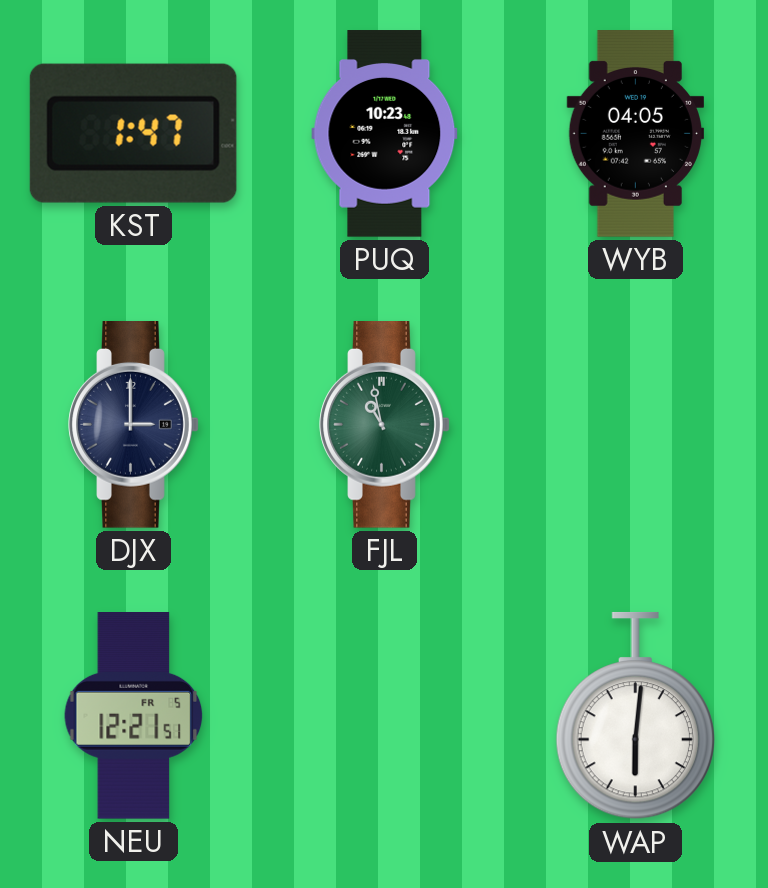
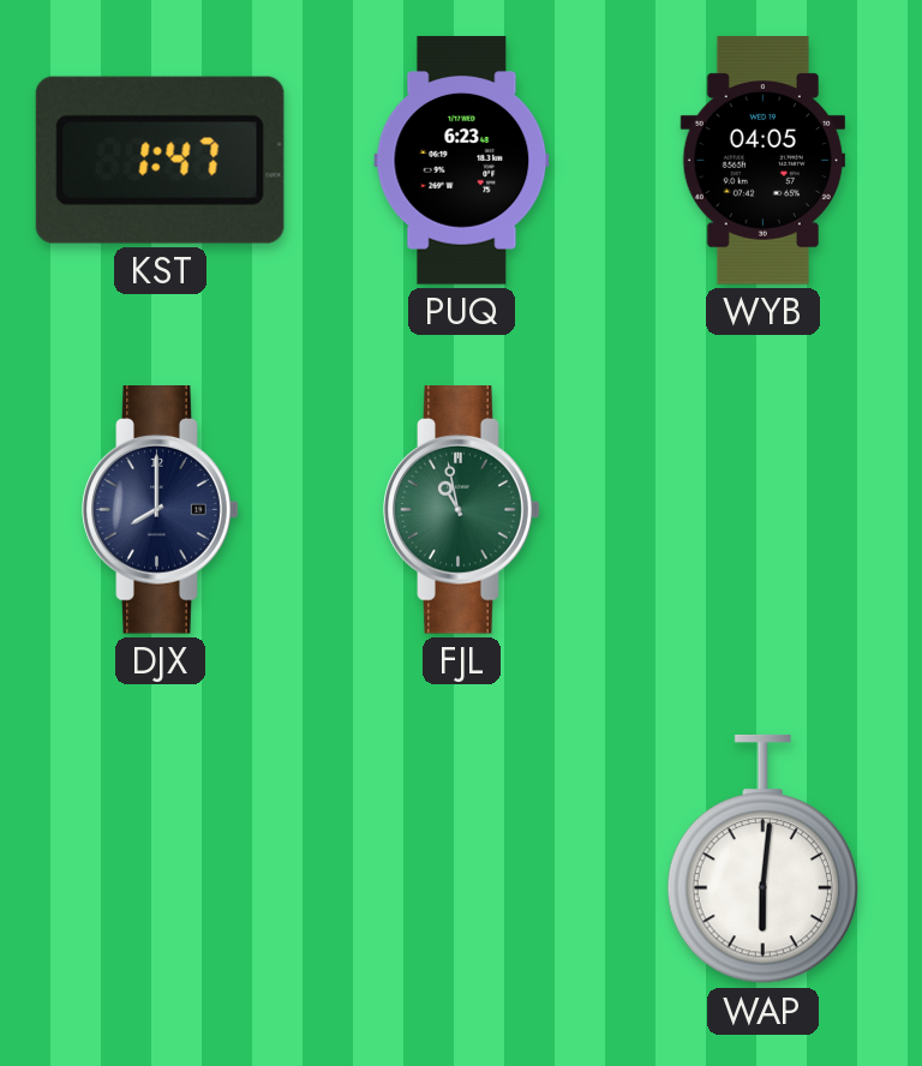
PUQ: 10:23 -> 6:23 (462, 161)
DJX: 3:00 -> 8:00 (161, 510)
NEU: 12:21 -> none (134, 716)
